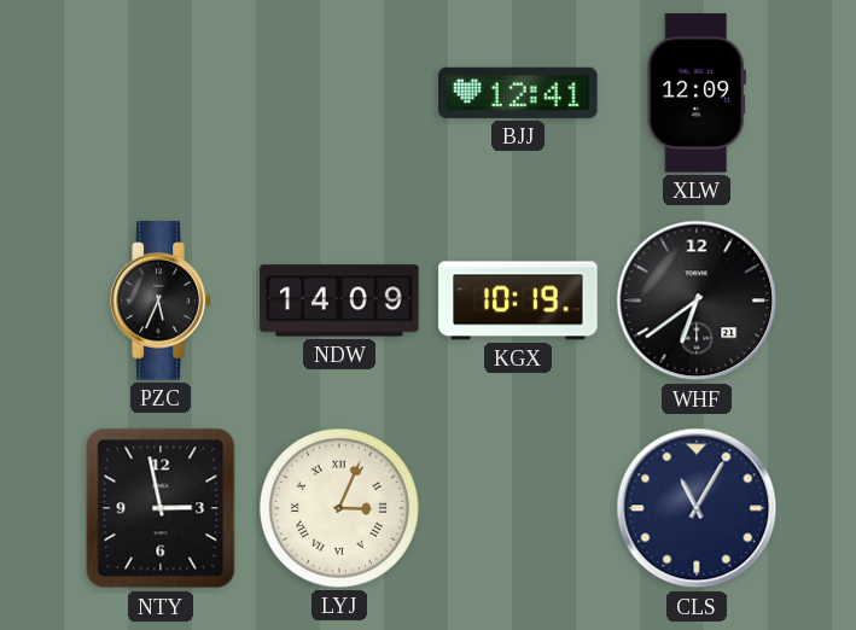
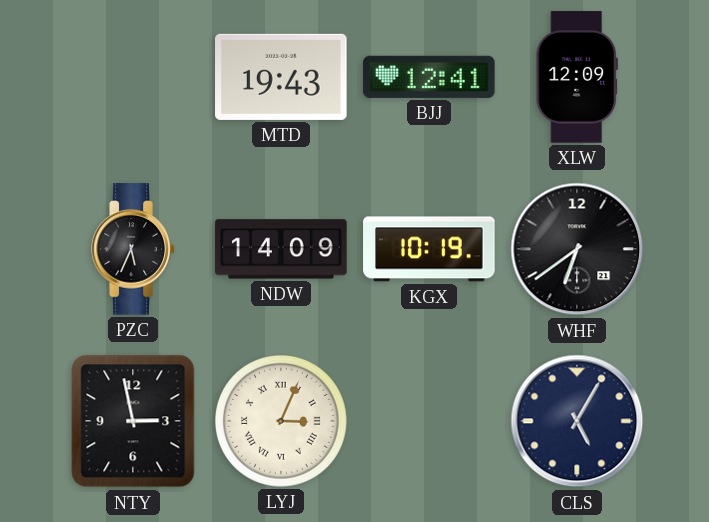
MTD: none -> 19:43 (281, 77)
CLS: 11:05 -> 5:05 (577, 421)
